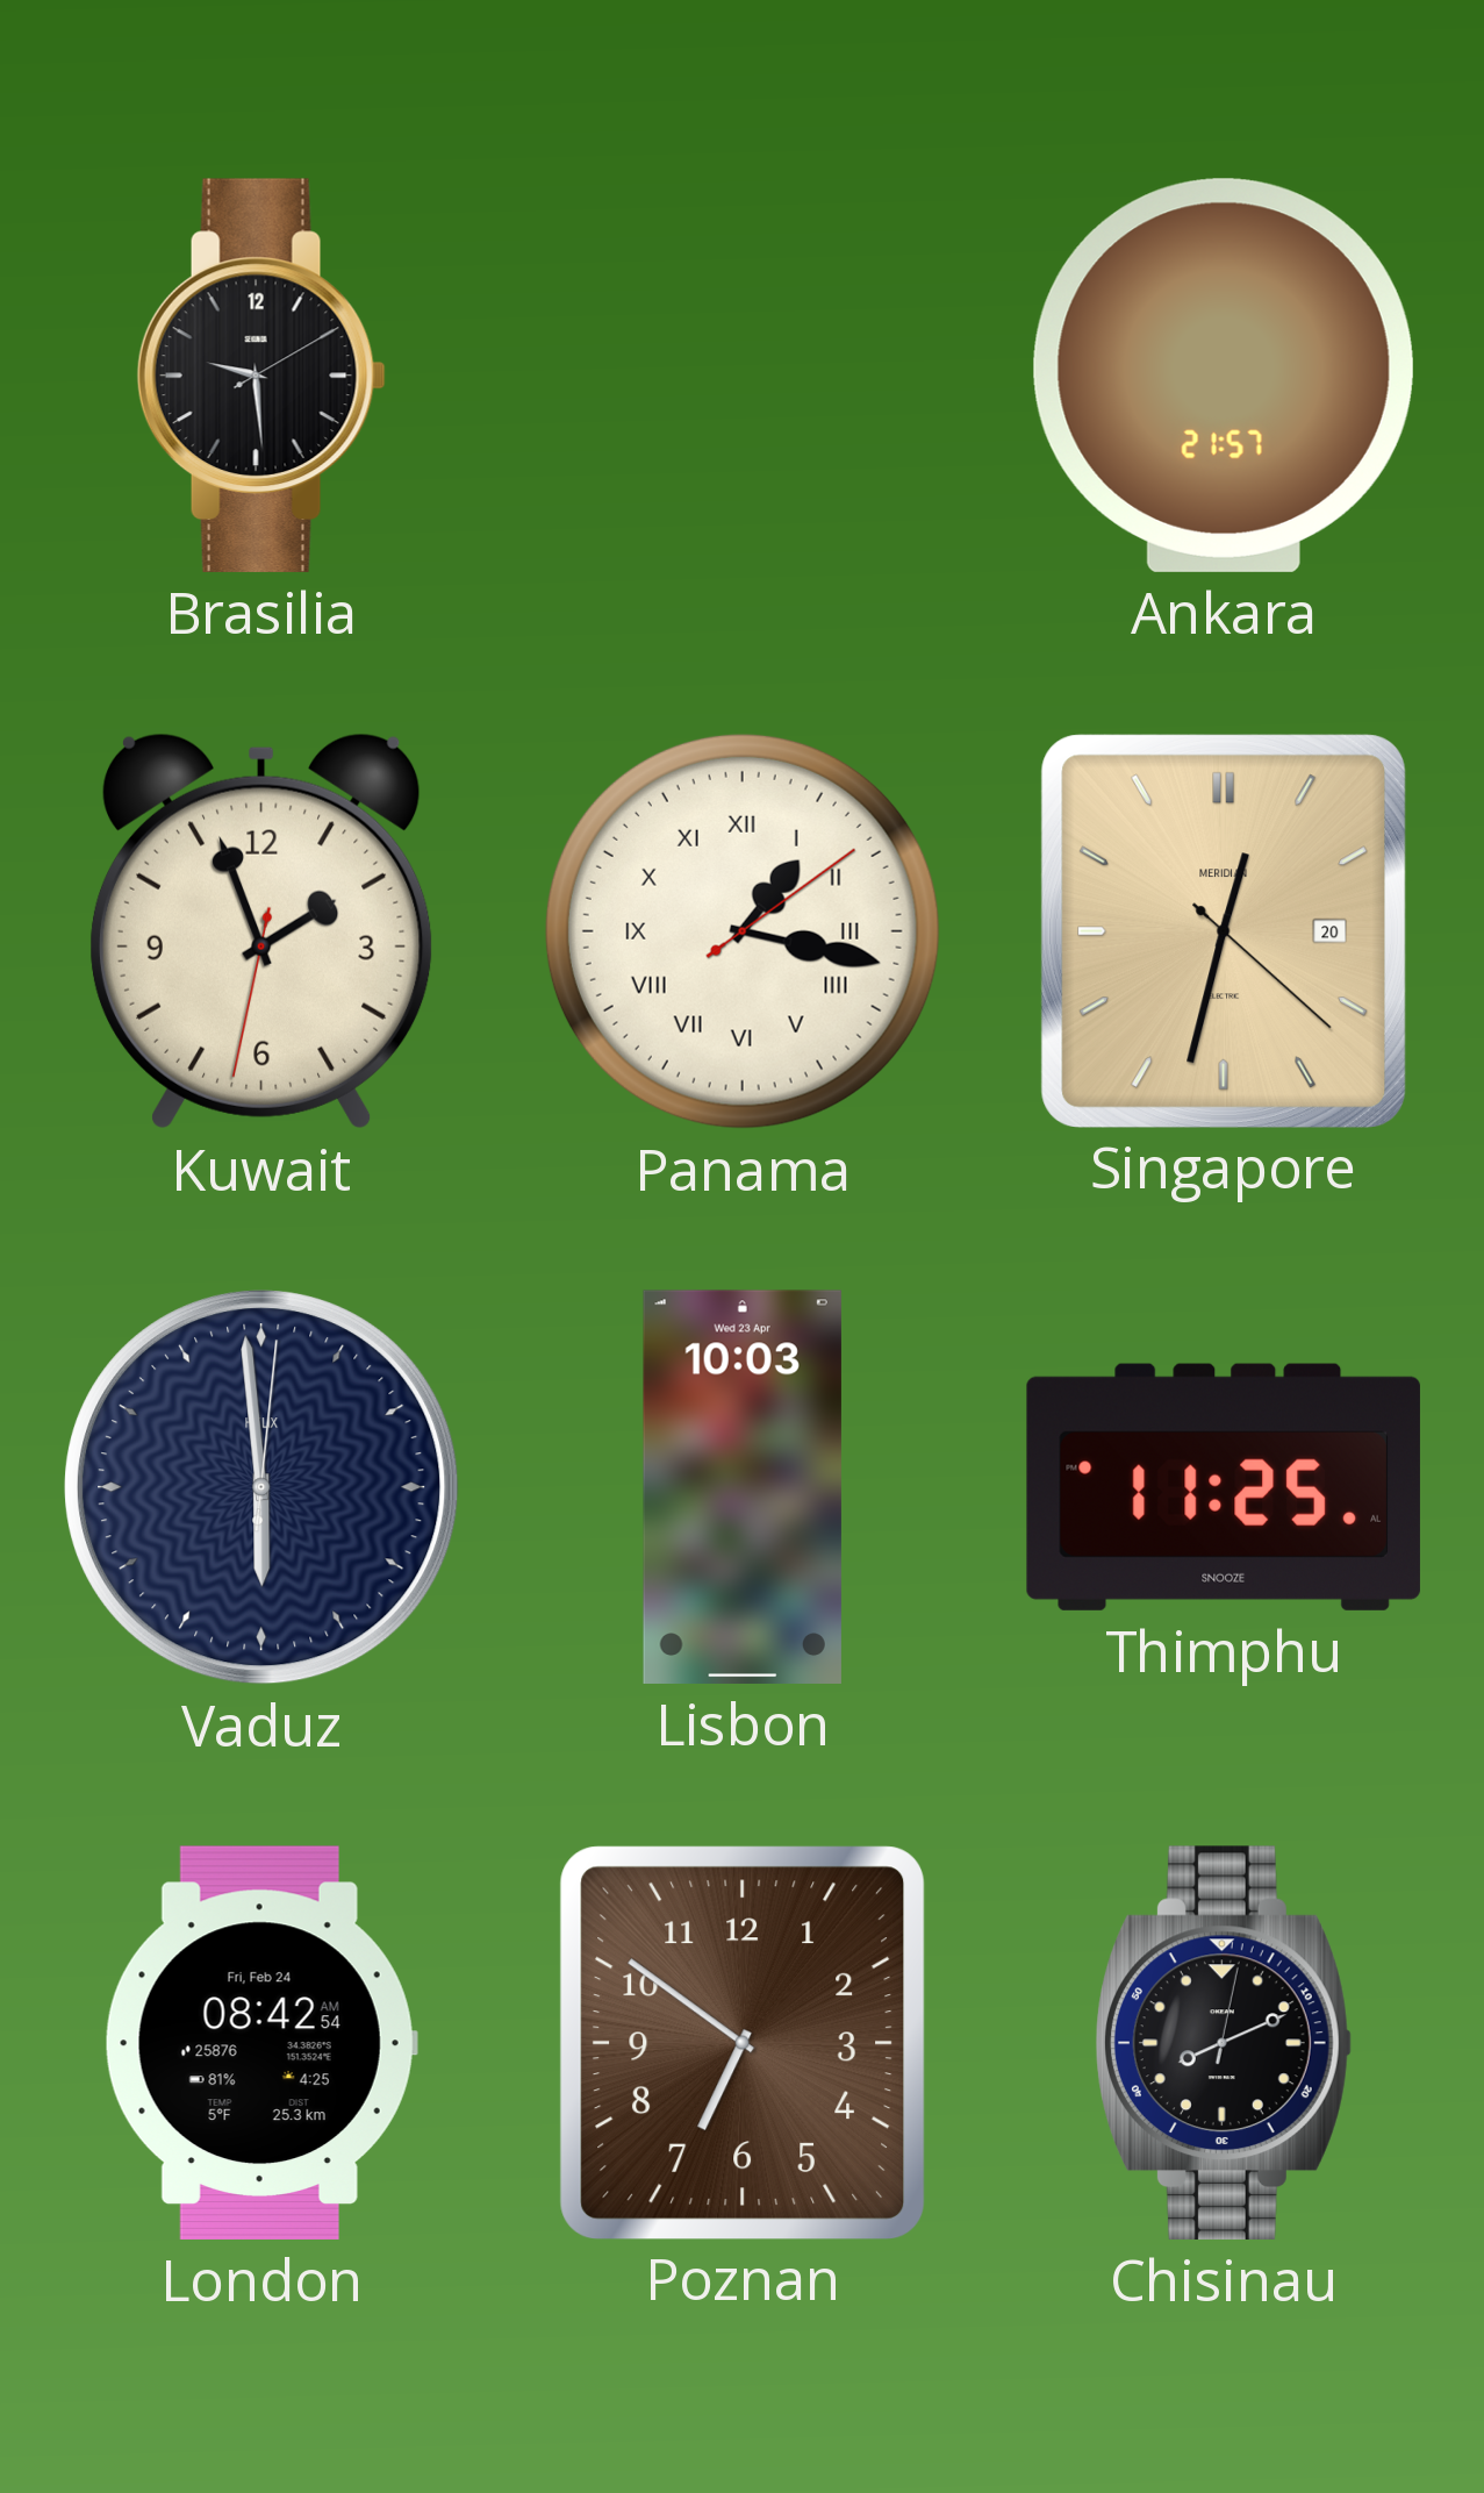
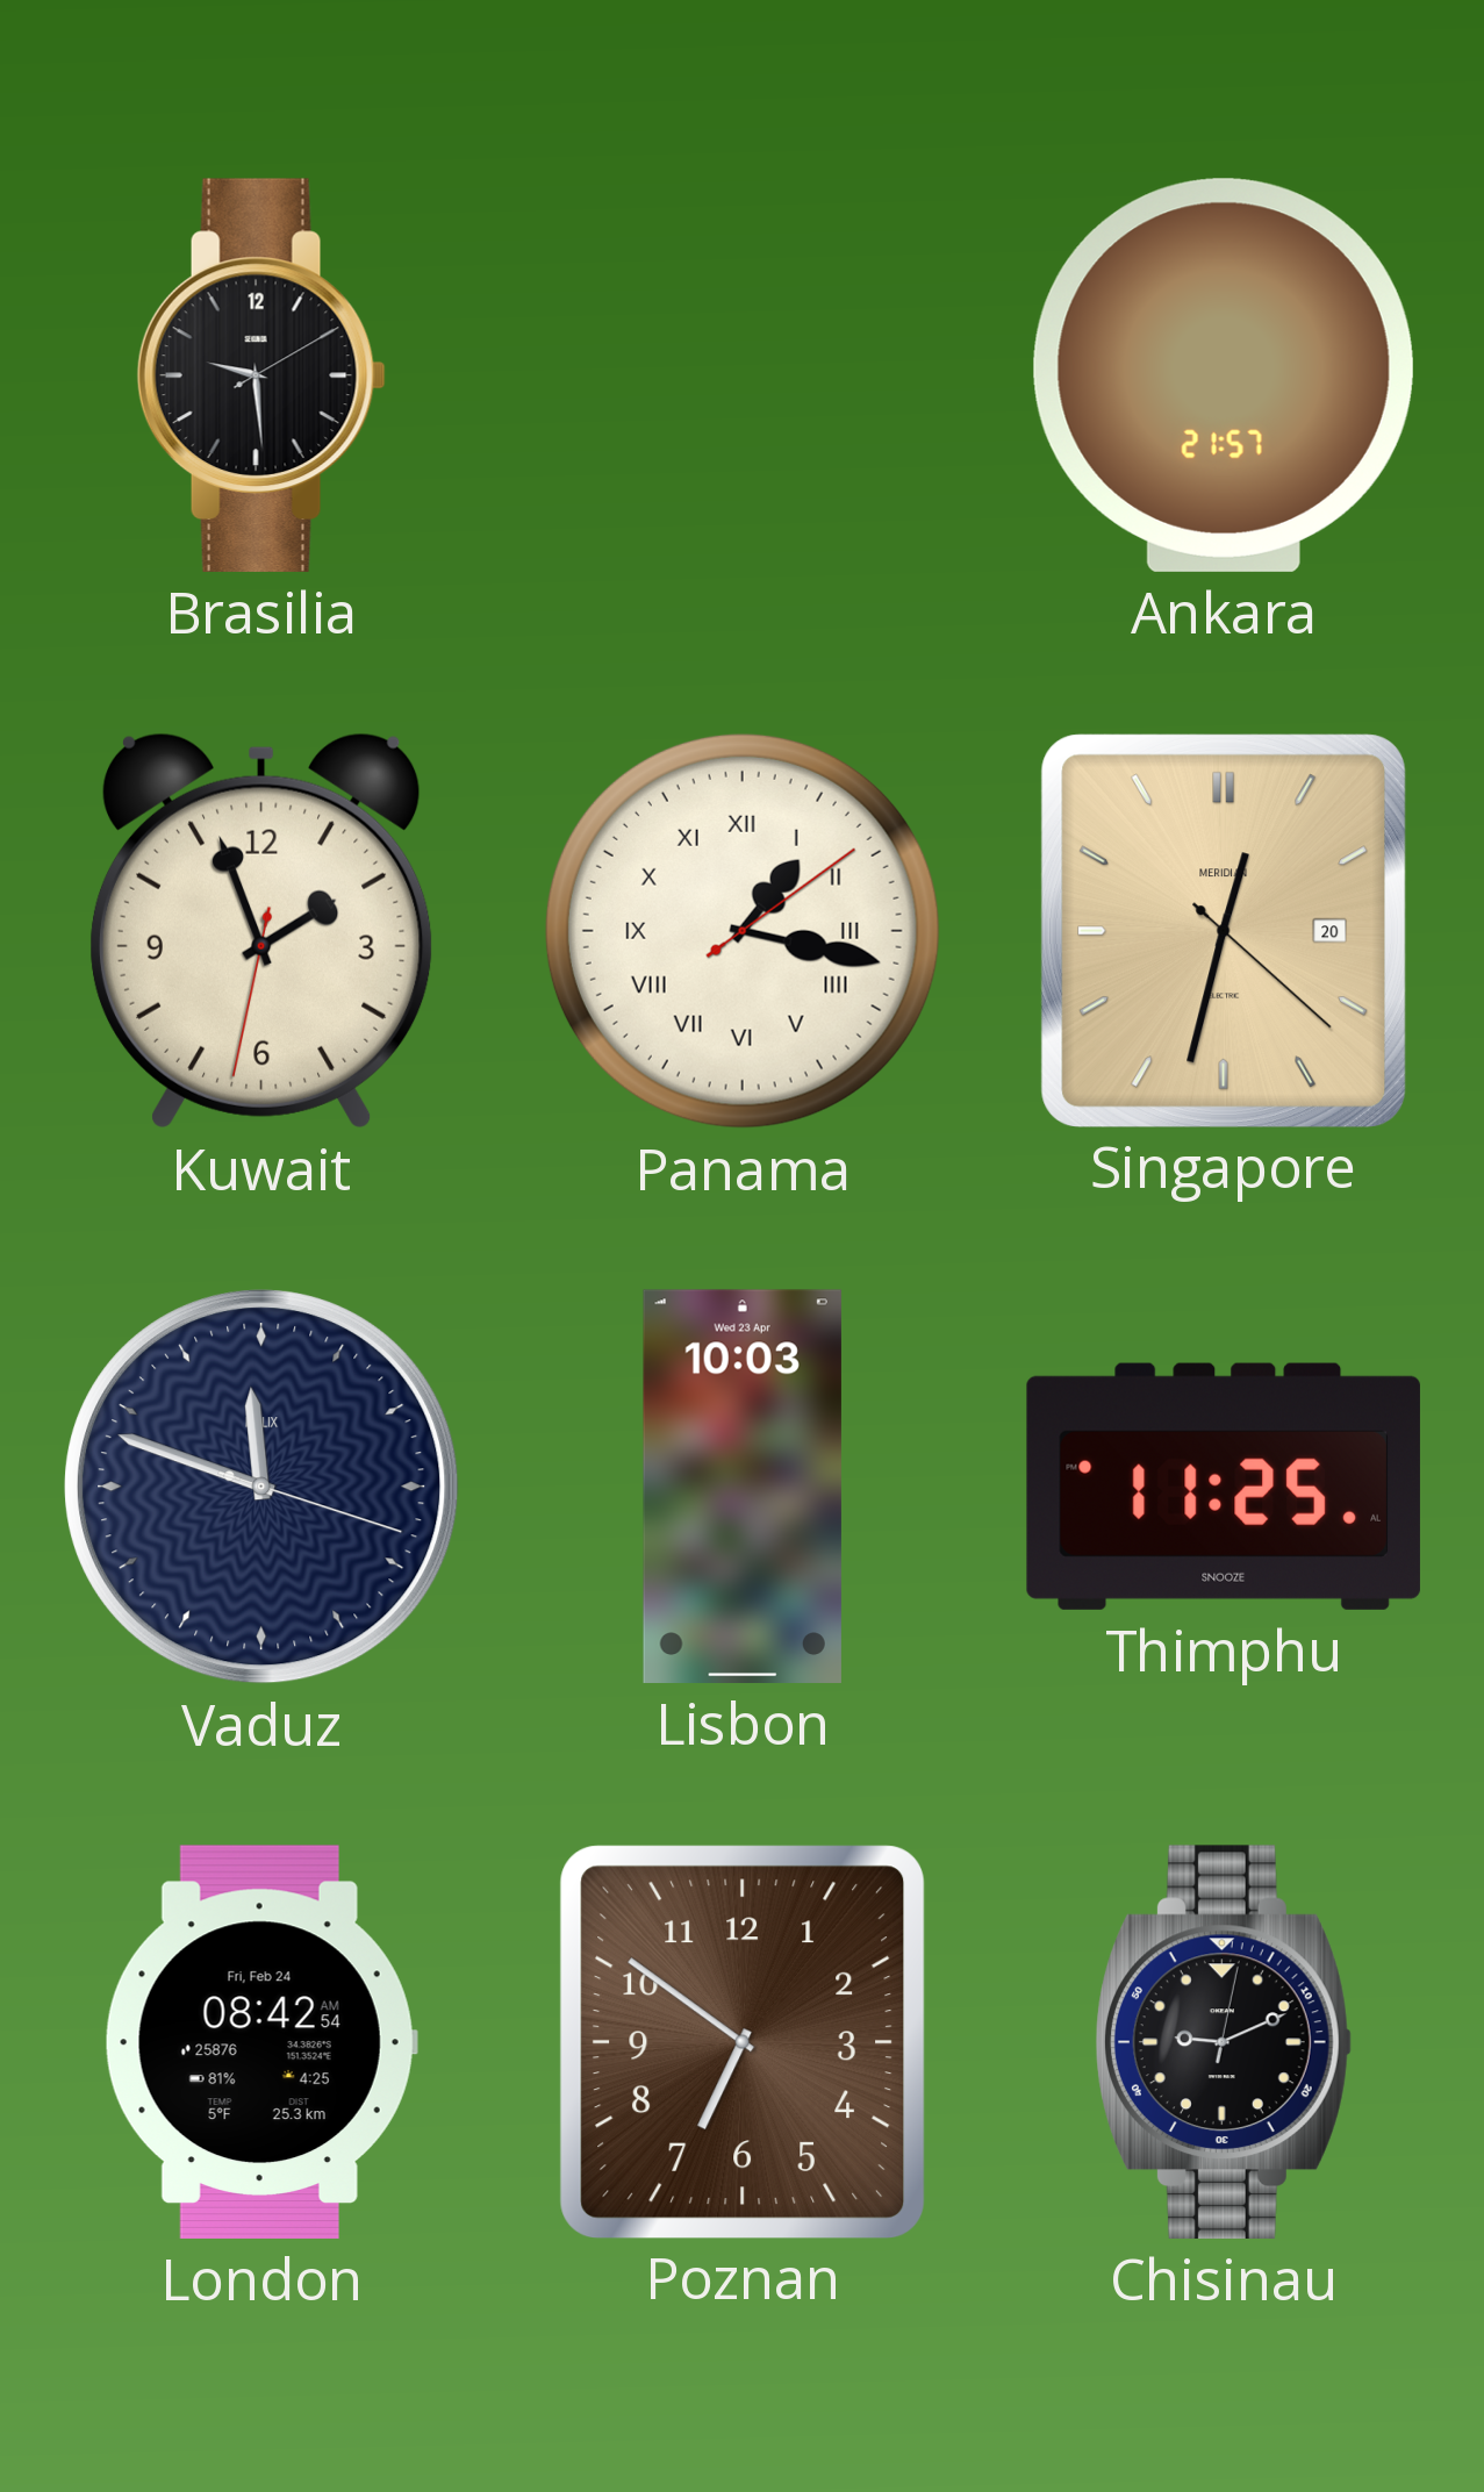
Vaduz: 5:59 -> 11:48 (261, 1487)
Chisinau: 8:11 -> 9:11 (1224, 2042)
